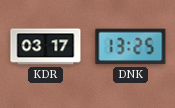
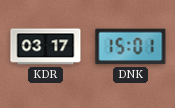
DNK: 13:25 -> 15:01 (131, 47)
